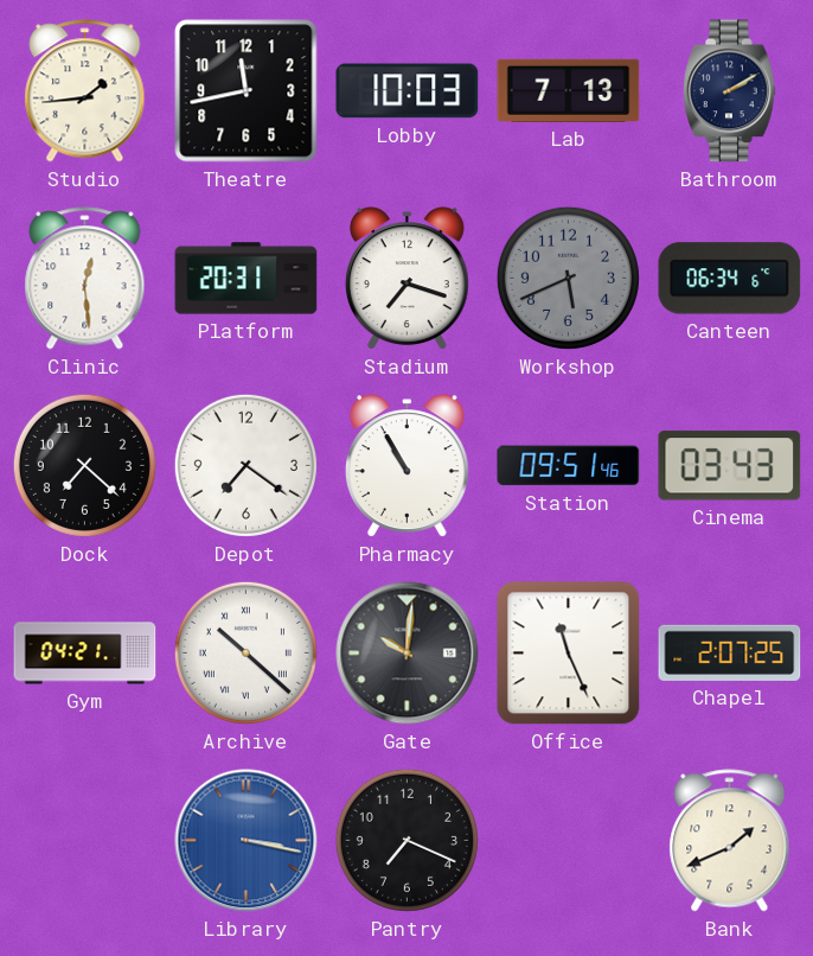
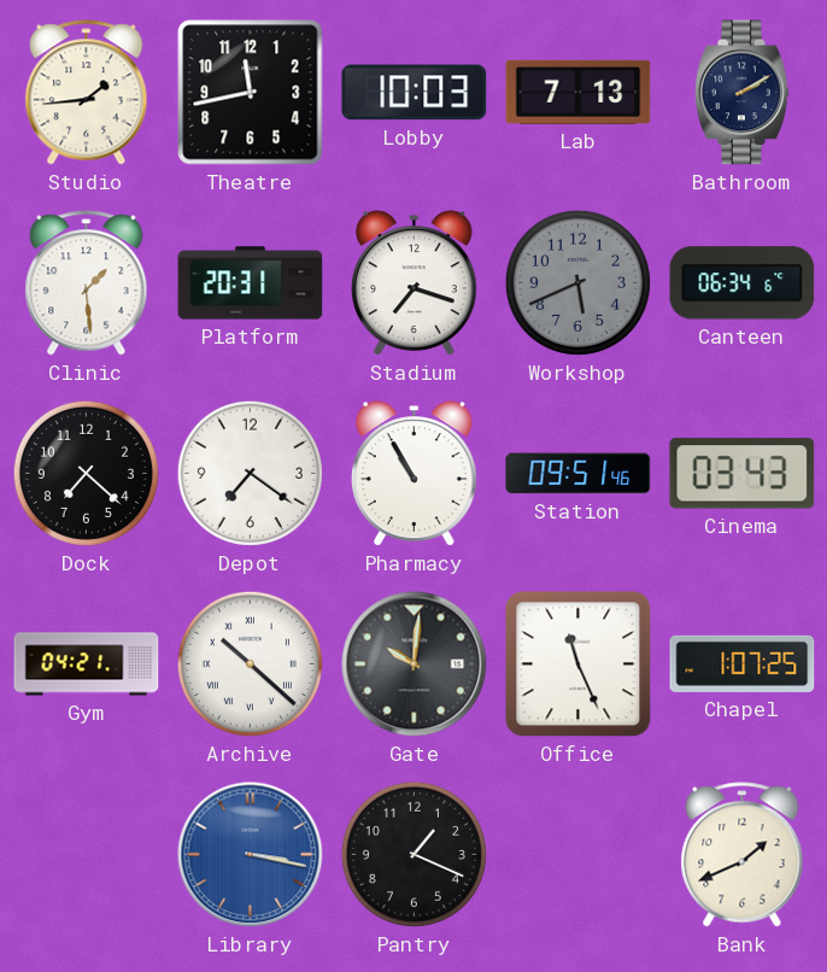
Clinic: 12:29 -> 1:29 (87, 283)
Chapel: 2:07 -> 1:07 (743, 663)
Pantry: 7:19 -> 1:19 (413, 854)
